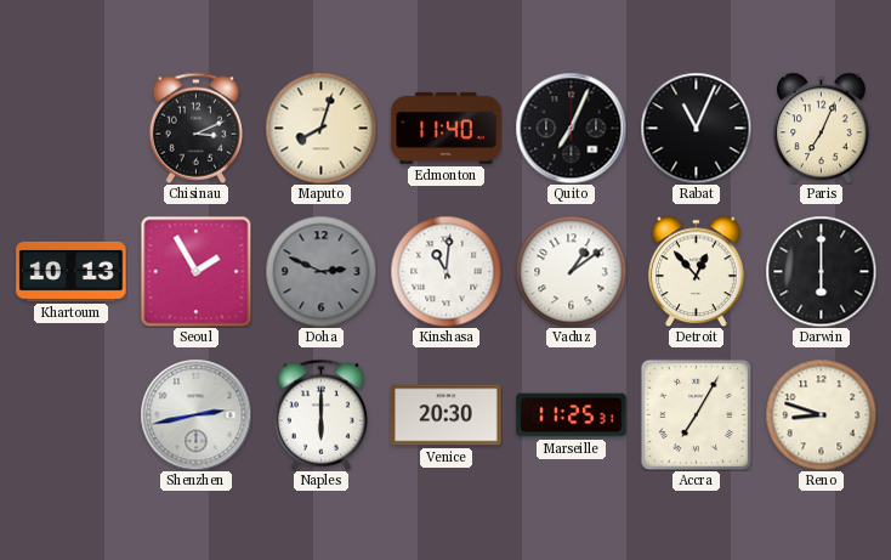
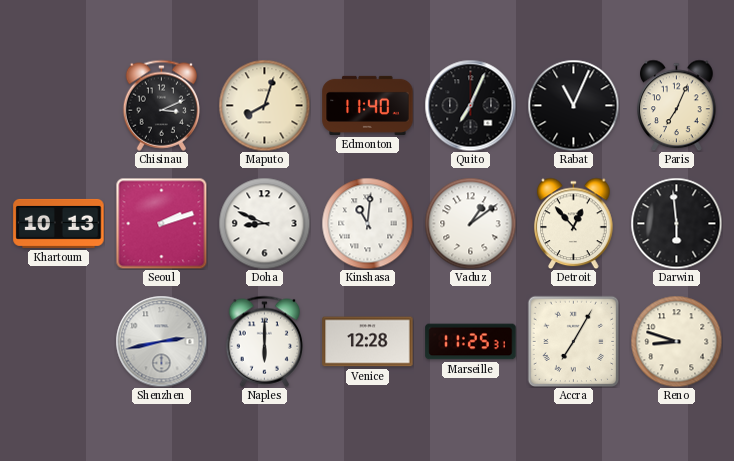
Seoul: 1:55 -> 2:12 (161, 223)
Doha: 2:49 -> 8:49 (264, 223)
Doha dial: grey -> white (264, 223)
Darwin: 6:00 -> 5:59 (676, 223)
Venice: 20:30 -> 12:28 (368, 342)
